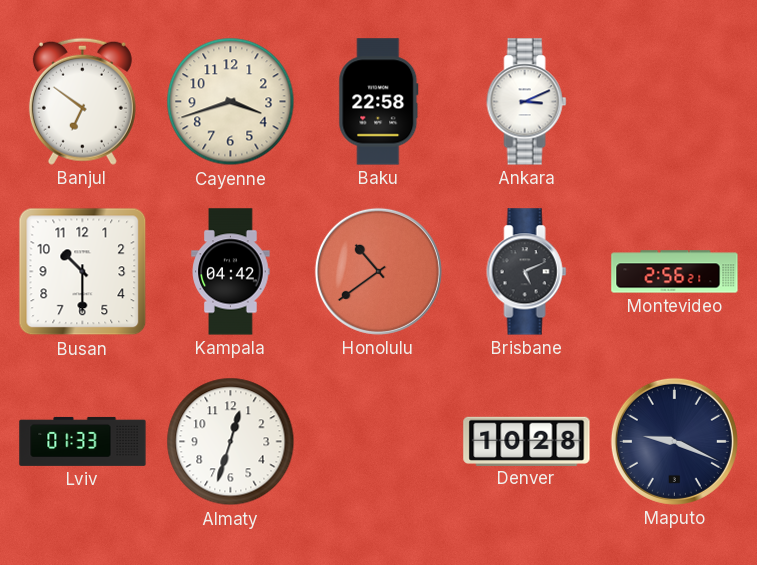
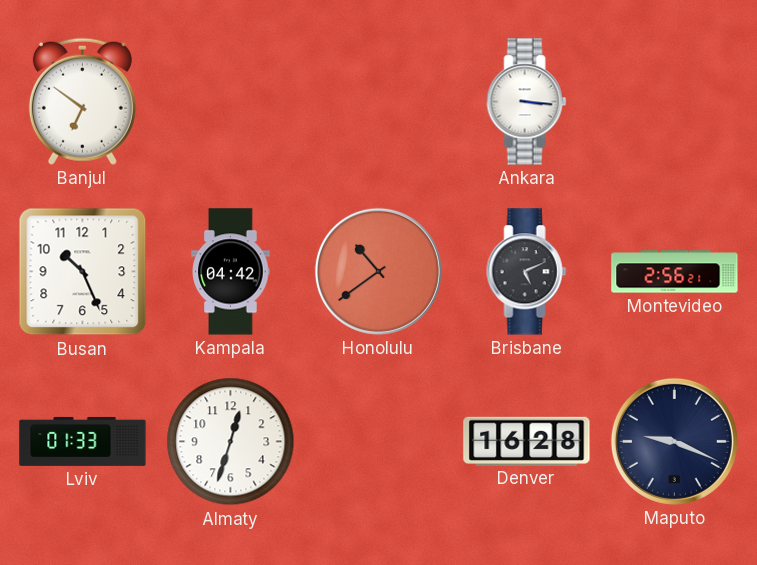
Cayenne: 3:42 -> none (231, 102)
Baku: 22:58 -> none (379, 102)
Ankara: 3:11 -> 3:16 (527, 102)
Busan: 10:30 -> 10:26 (83, 272)
Denver: 10:28 -> 16:28 (527, 441)
